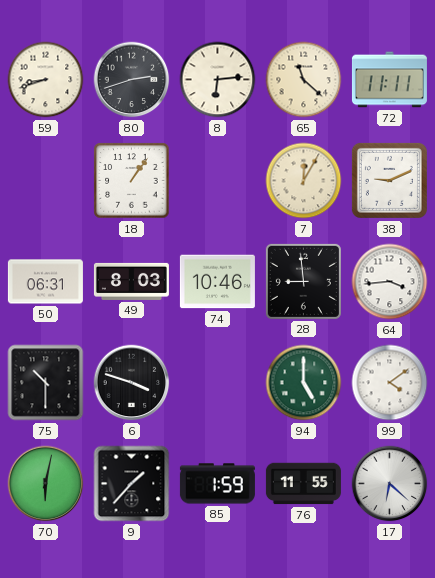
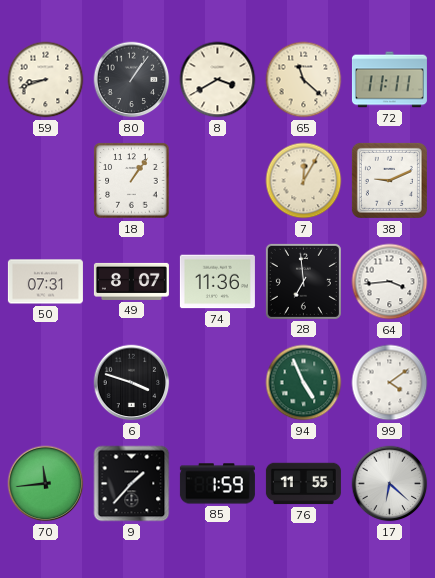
80: 2:42 -> 1:06 (132, 80)
8: 6:14 -> 3:40 (218, 80)
50: 06:31 -> 07:31 (45, 282)
49: 8:03 -> 8:07 (131, 281)
74: 10:46 -> 11:36 (217, 282)
28: 8:59 -> 6:59 (303, 281)
75: 10:30 -> none (46, 383)
94: 5:00 -> 4:56 (304, 383)
70: 6:02 -> 11:44 (46, 484)
